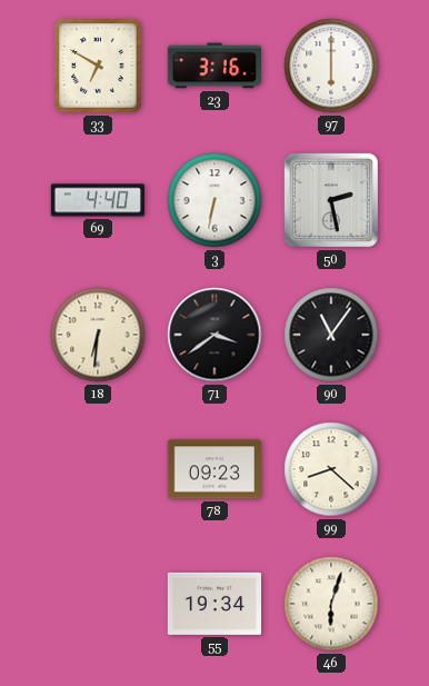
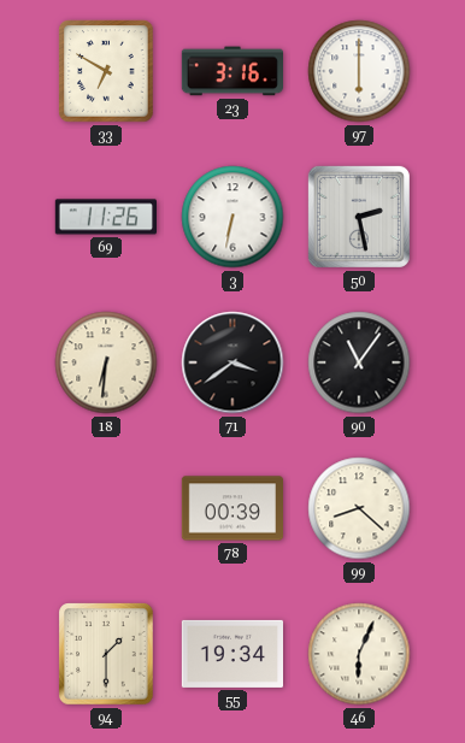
69: 4:40 -> 11:26 (105, 217)
78: 09:23 -> 00:39 (231, 508)
94: none -> 1:30 (106, 654)
46: 6:03 -> 6:04 (359, 654)
